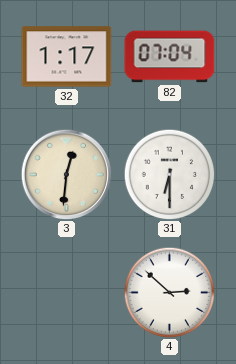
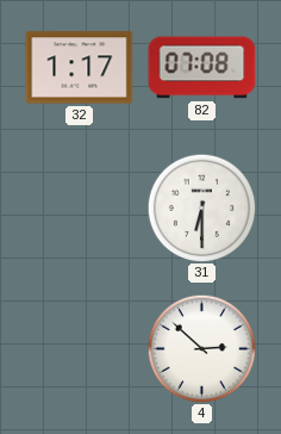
82: 07:04 -> 07:08 (202, 68)
3: 12:31 -> none (66, 174)
